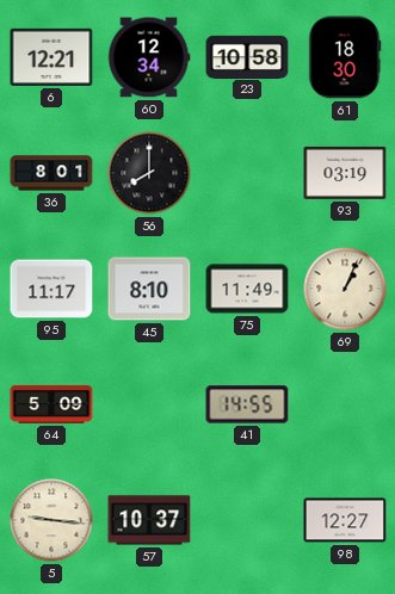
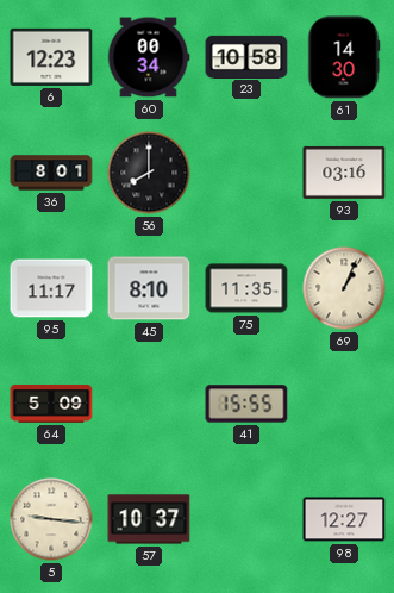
6: 12:21 -> 12:23 (51, 57)
60: 12:34 -> 00:34 (149, 57)
61: 18:30 -> 14:30 (344, 57)
93: 03:19 -> 03:16 (344, 173)
75: 11:49 -> 11:35 (246, 288)
41: 14:55 -> 15:55 (246, 404)
